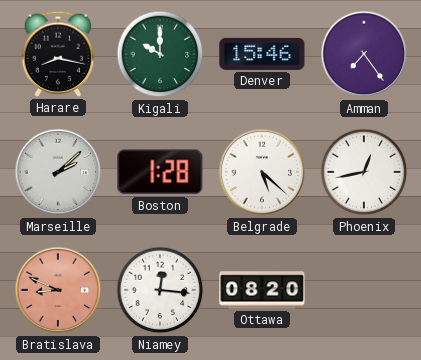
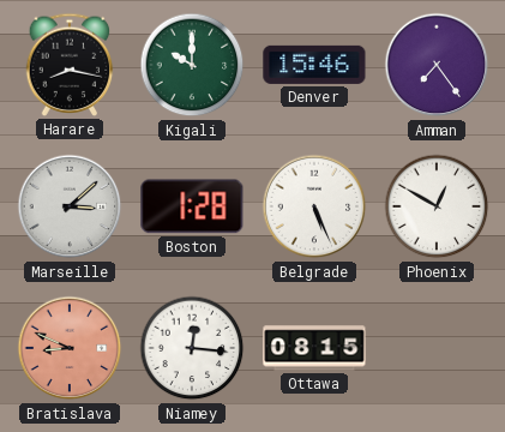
Marseille: 2:08 -> 3:08 (70, 206)
Belgrade: 5:22 -> 5:26 (314, 206)
Phoenix: 12:43 -> 12:50 (437, 206)
Ottawa: 08:20 -> 08:15 (314, 348)
